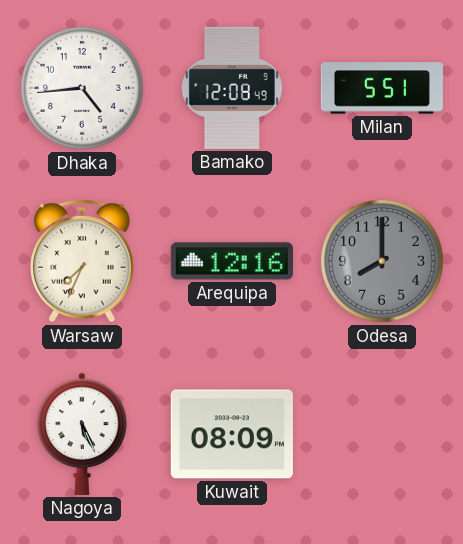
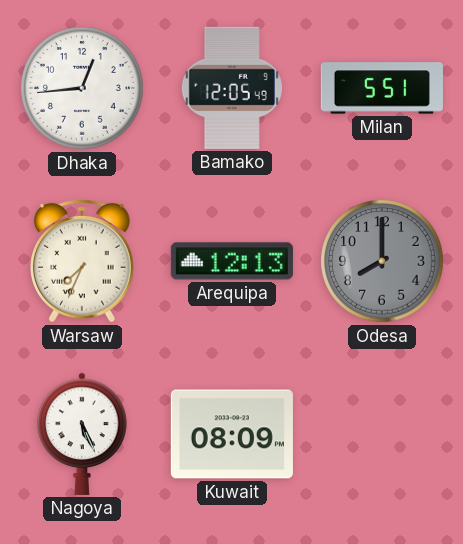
Dhaka: 4:44 -> 12:44 (83, 89)
Bamako: 12:08 -> 12:05 (232, 88)
Arequipa: 12:16 -> 12:13 (232, 261)
